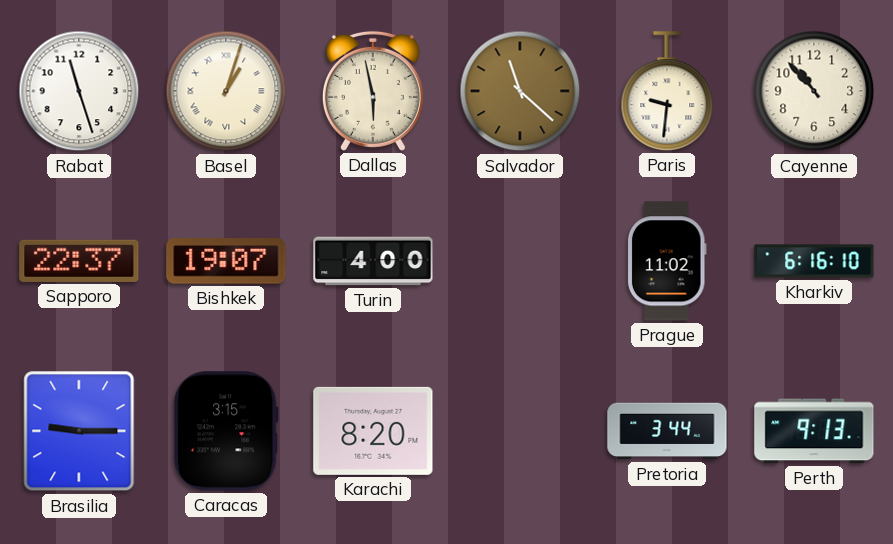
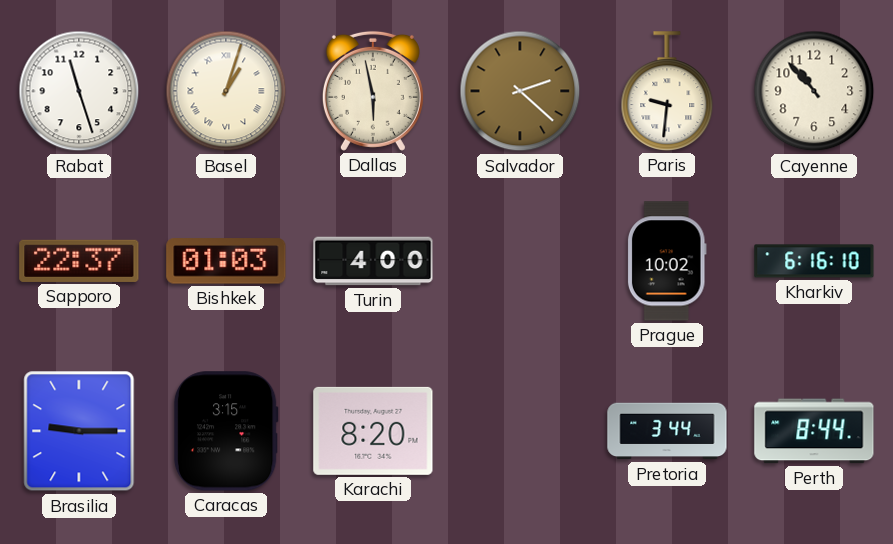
Salvador: 11:22 -> 2:22 (520, 91)
Bishkek: 19:07 -> 01:03 (226, 261)
Prague: 11:02 -> 10:02 (667, 261)
Perth: 9:13 -> 8:44 (814, 431)
